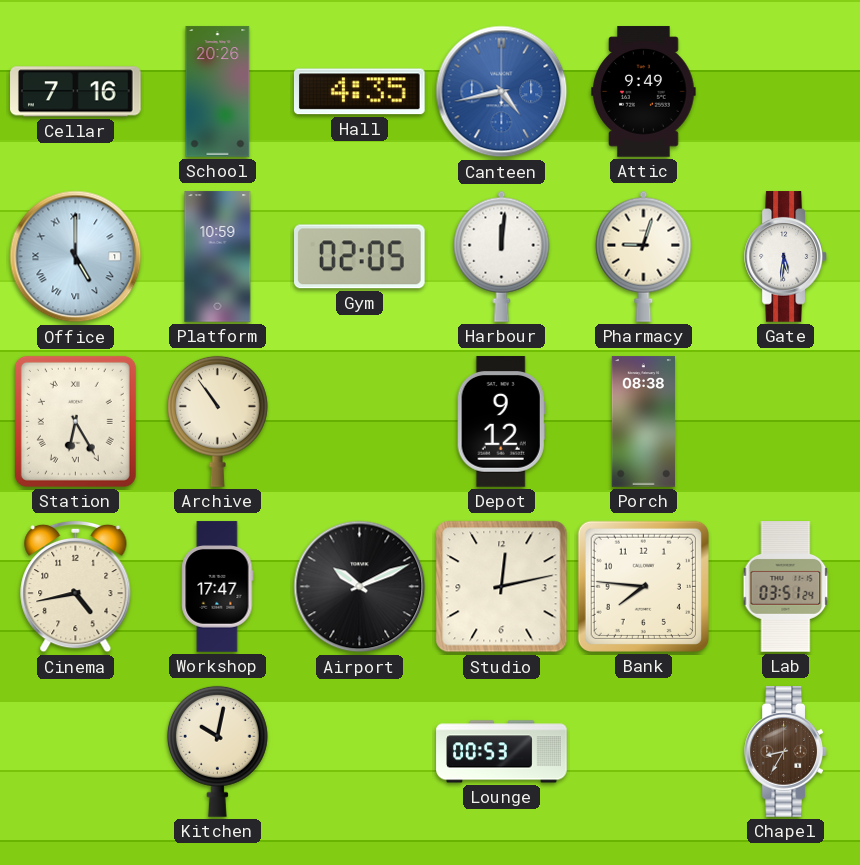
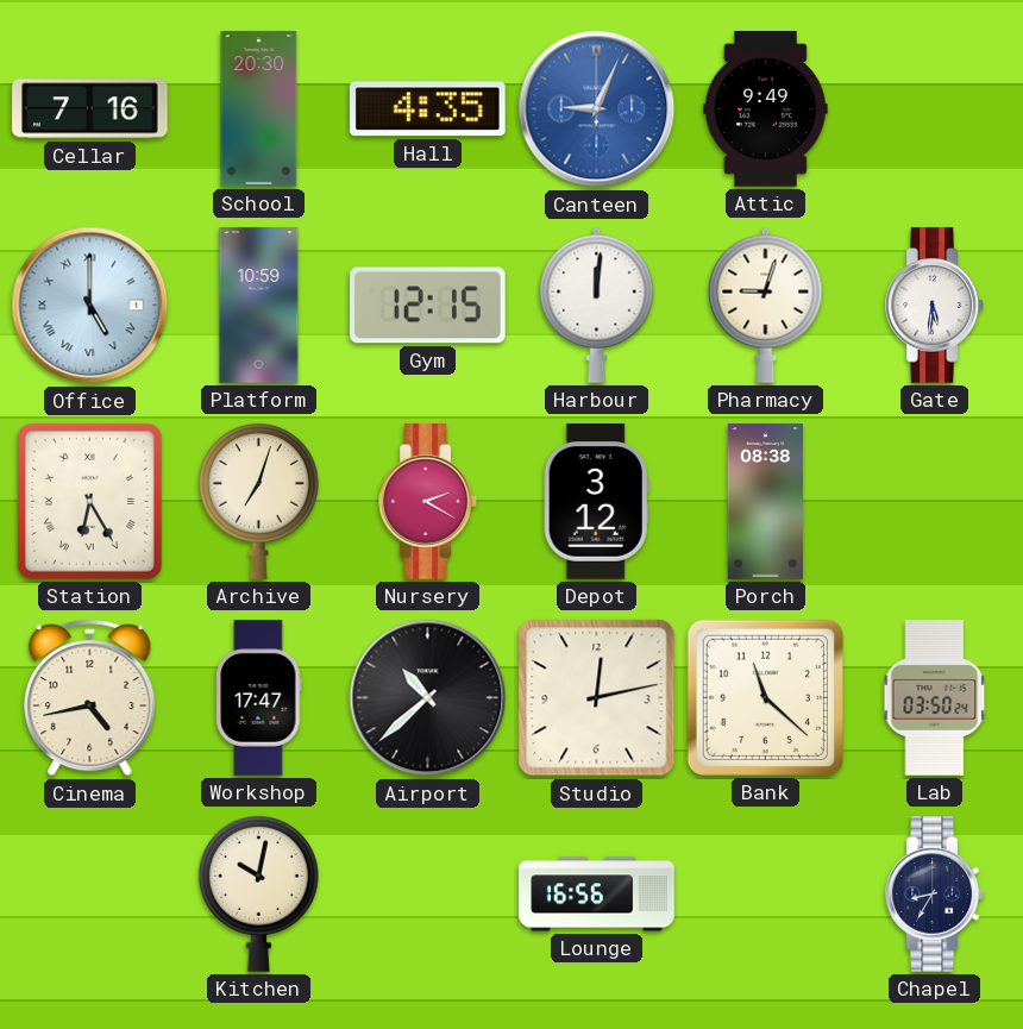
School: 20:26 -> 20:30 (259, 109)
Canteen: 4:43 -> 9:04 (597, 109)
Gym: 02:05 -> 12:15 (428, 306)
Archive: 10:54 -> 7:03 (258, 501)
Nursery: none -> 2:20 (428, 502)
Depot: 9:12 -> 3:12 (596, 502)
Airport: 10:11 -> 10:38 (428, 698)
Bank: 7:46 -> 11:22 (765, 697)
Lab: 03:51 -> 03:50 (935, 698)
Lounge: 00:53 -> 16:56 (597, 895)
Chapel dial: brown -> navy (935, 895)
